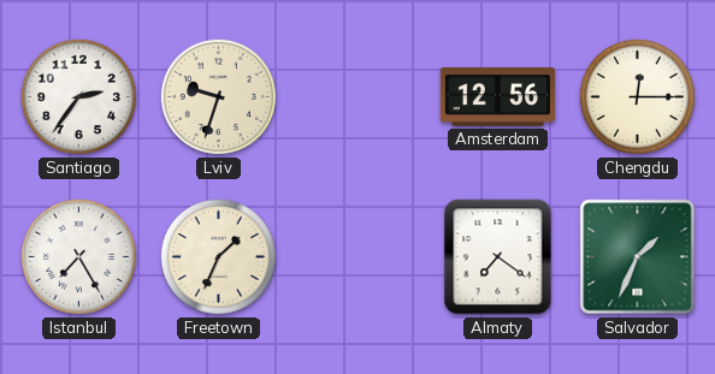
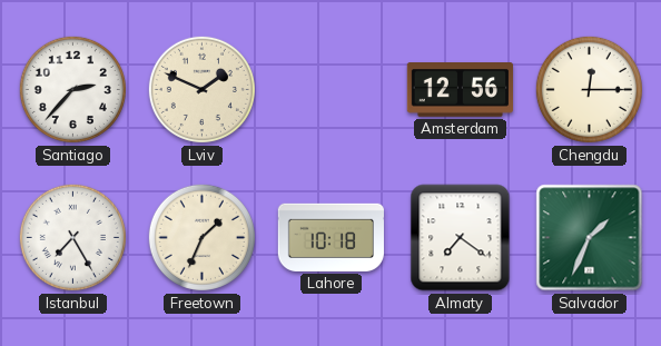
Santiago: 2:36 -> 2:37 (72, 89)
Lviv: 9:33 -> 1:49 (201, 89)
Lahore: none -> 10:18 (331, 237)
